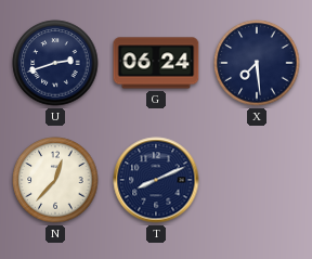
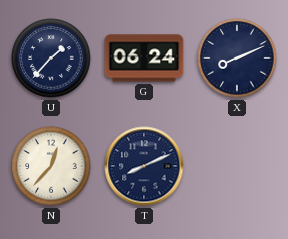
U: 2:42 -> 1:37 (51, 58)
X: 7:29 -> 8:11 (237, 58)
